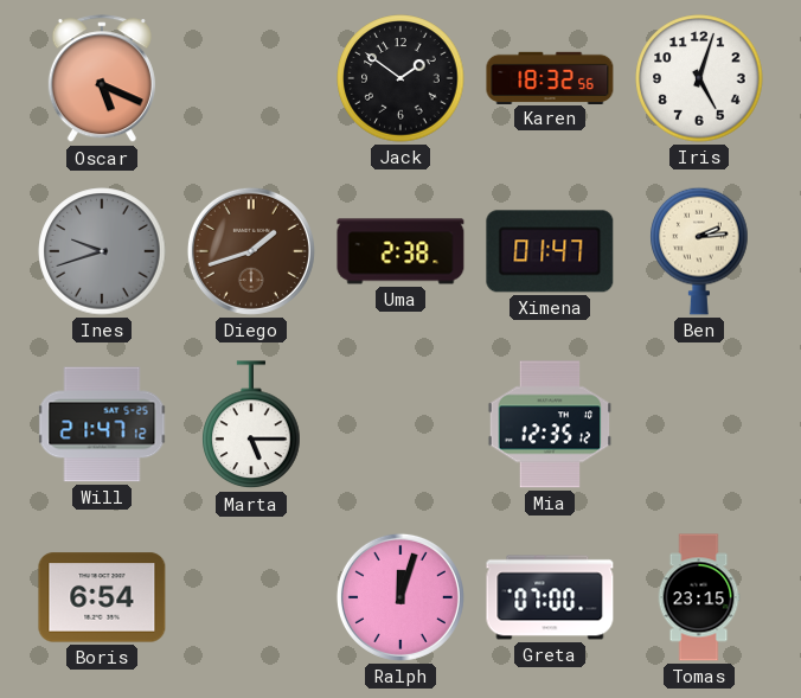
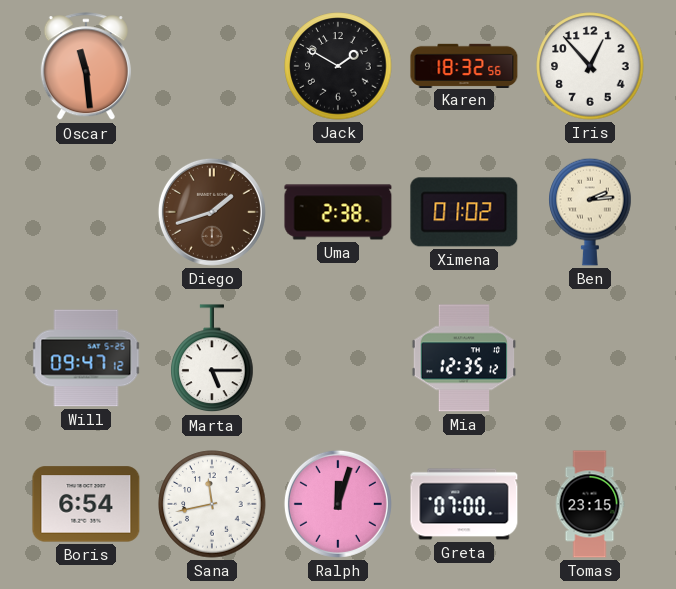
Oscar: 5:19 -> 11:29 (86, 67)
Jack: 1:51 -> 1:50 (338, 66)
Iris: 5:03 -> 12:53 (590, 66)
Ines: 9:42 -> none (102, 251)
Ximena: 01:47 -> 01:02 (464, 212)
Will: 21:47 -> 09:47 (86, 358)
Sana: none -> 11:43 (212, 504)
